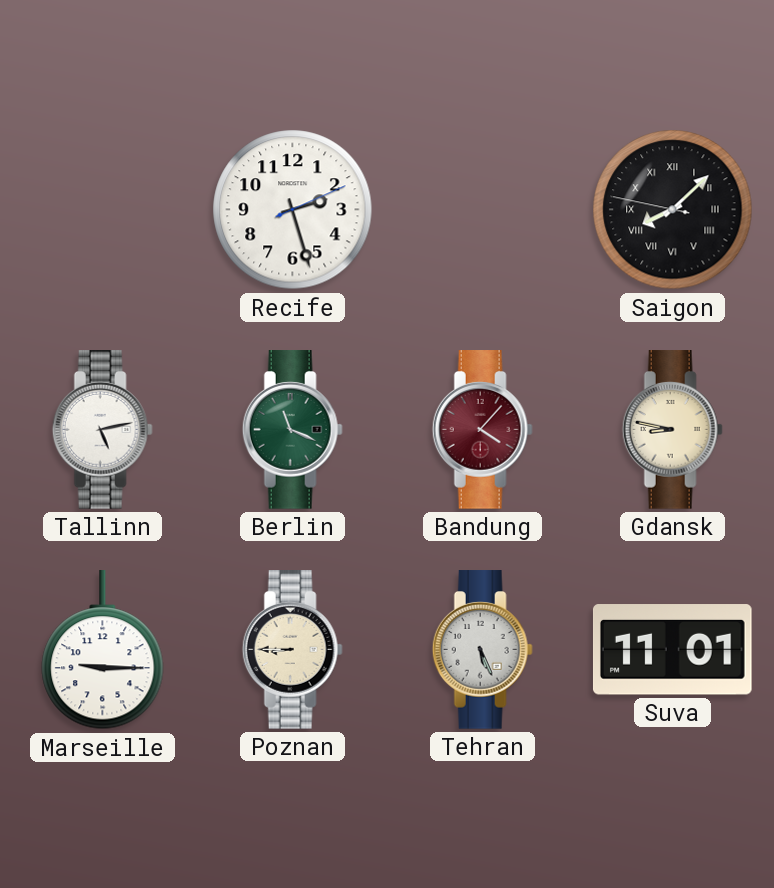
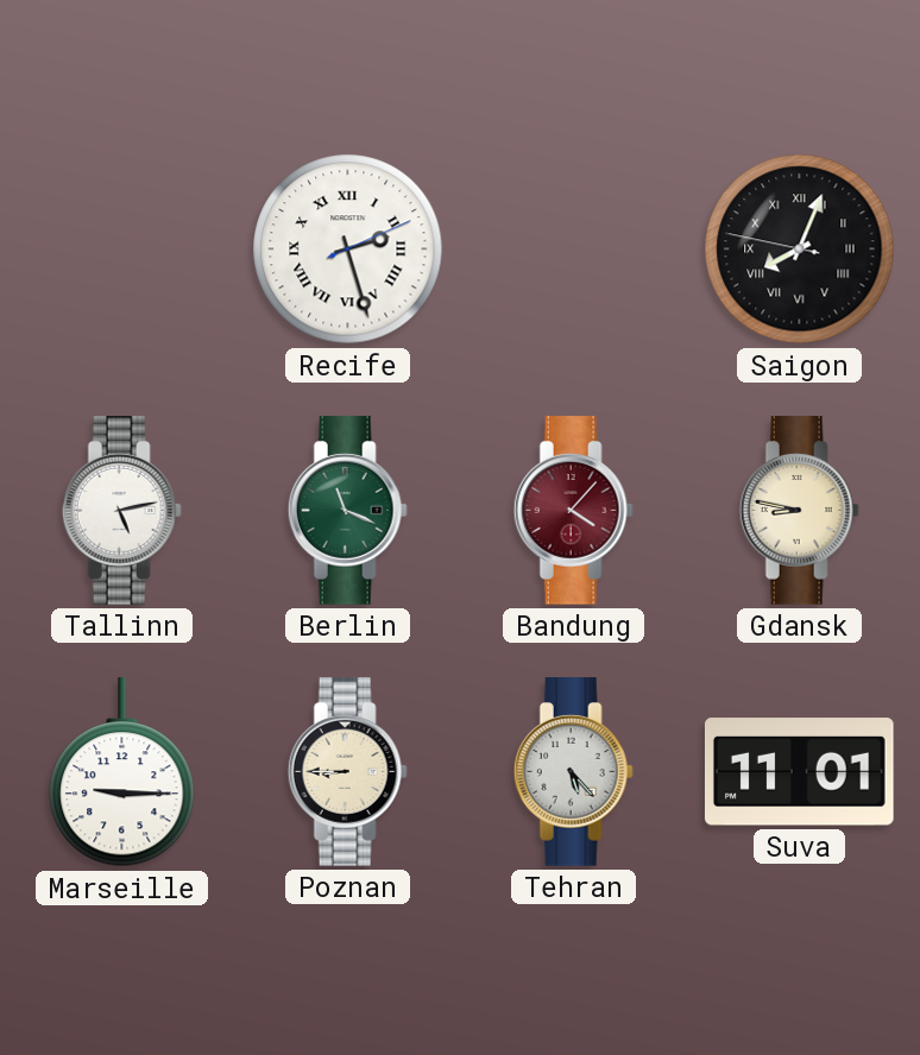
Recife numerals: Arabic -> Roman (348, 249)
Saigon: 8:07 -> 8:03 (800, 249)
Tehran: 5:26 -> 5:23 (573, 772)
